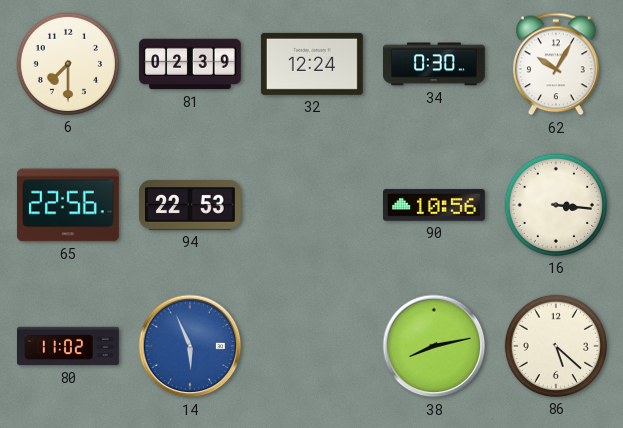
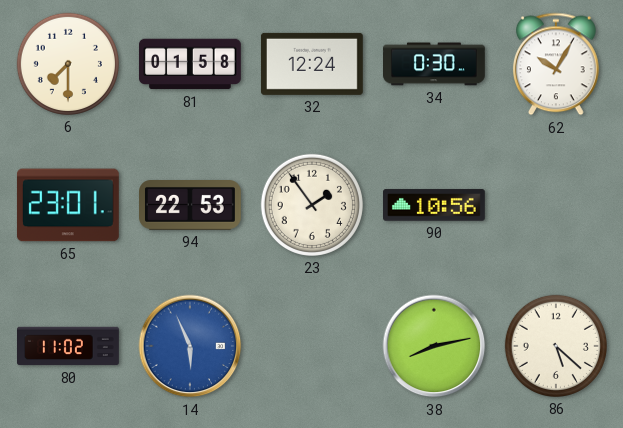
81: 02:39 -> 01:58 (190, 64)
65: 22:56 -> 23:01 (68, 205)
23: none -> 1:54 (312, 205)
16: 3:16 -> none (556, 205)
